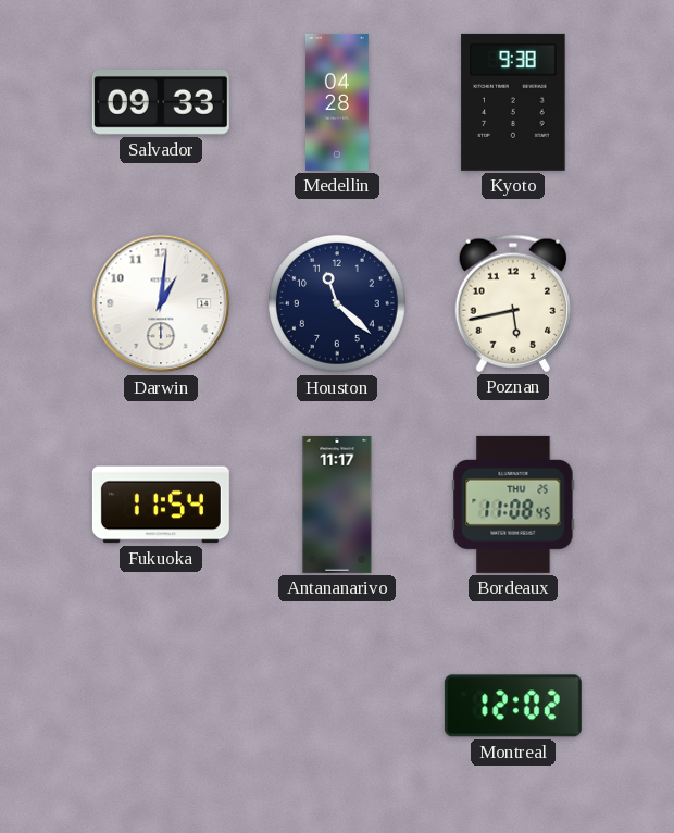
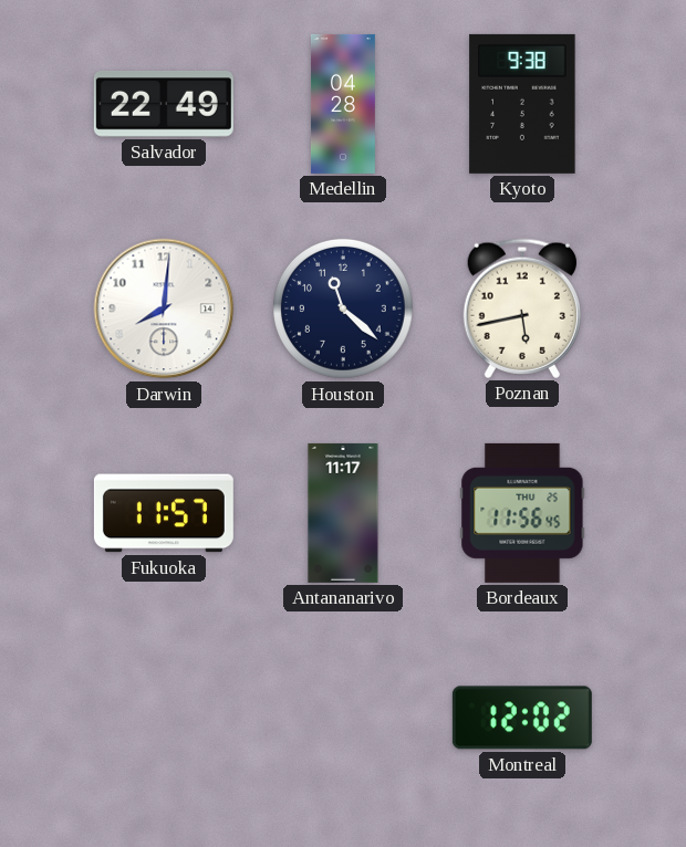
Salvador: 09:33 -> 22:49 (164, 105)
Darwin: 1:01 -> 8:01 (164, 309)
Fukuoka: 11:54 -> 11:57 (164, 513)
Bordeaux: 11:08 -> 11:56 (522, 513)
